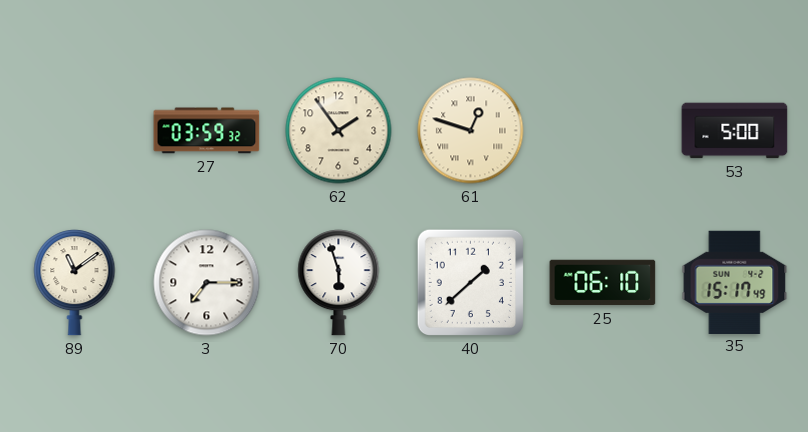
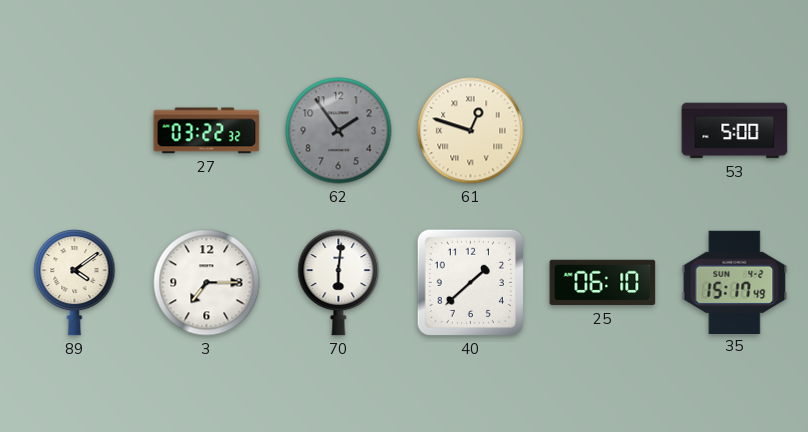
27: 03:59 -> 03:22 (207, 131)
62 dial: cream -> grey (339, 131)
89: 11:09 -> 4:09 (75, 283)
70: 5:57 -> 6:01 (339, 283)
